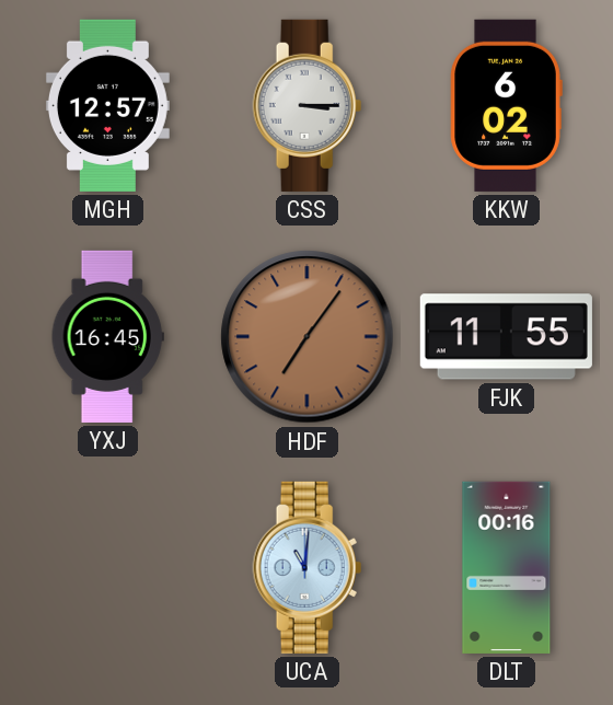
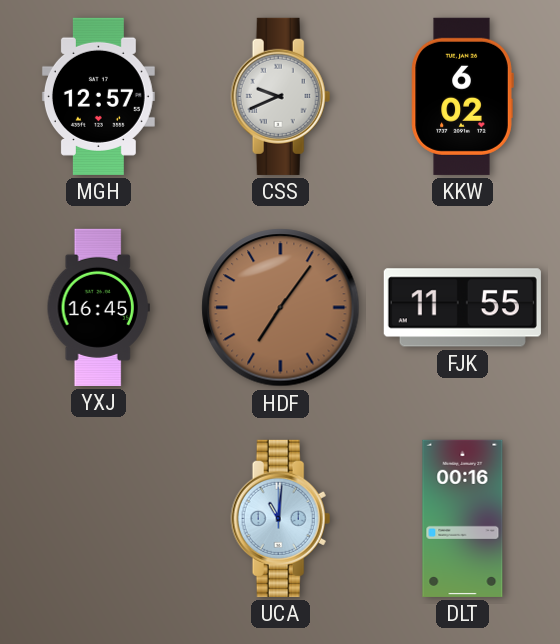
CSS: 3:15 -> 9:41 (281, 96)
